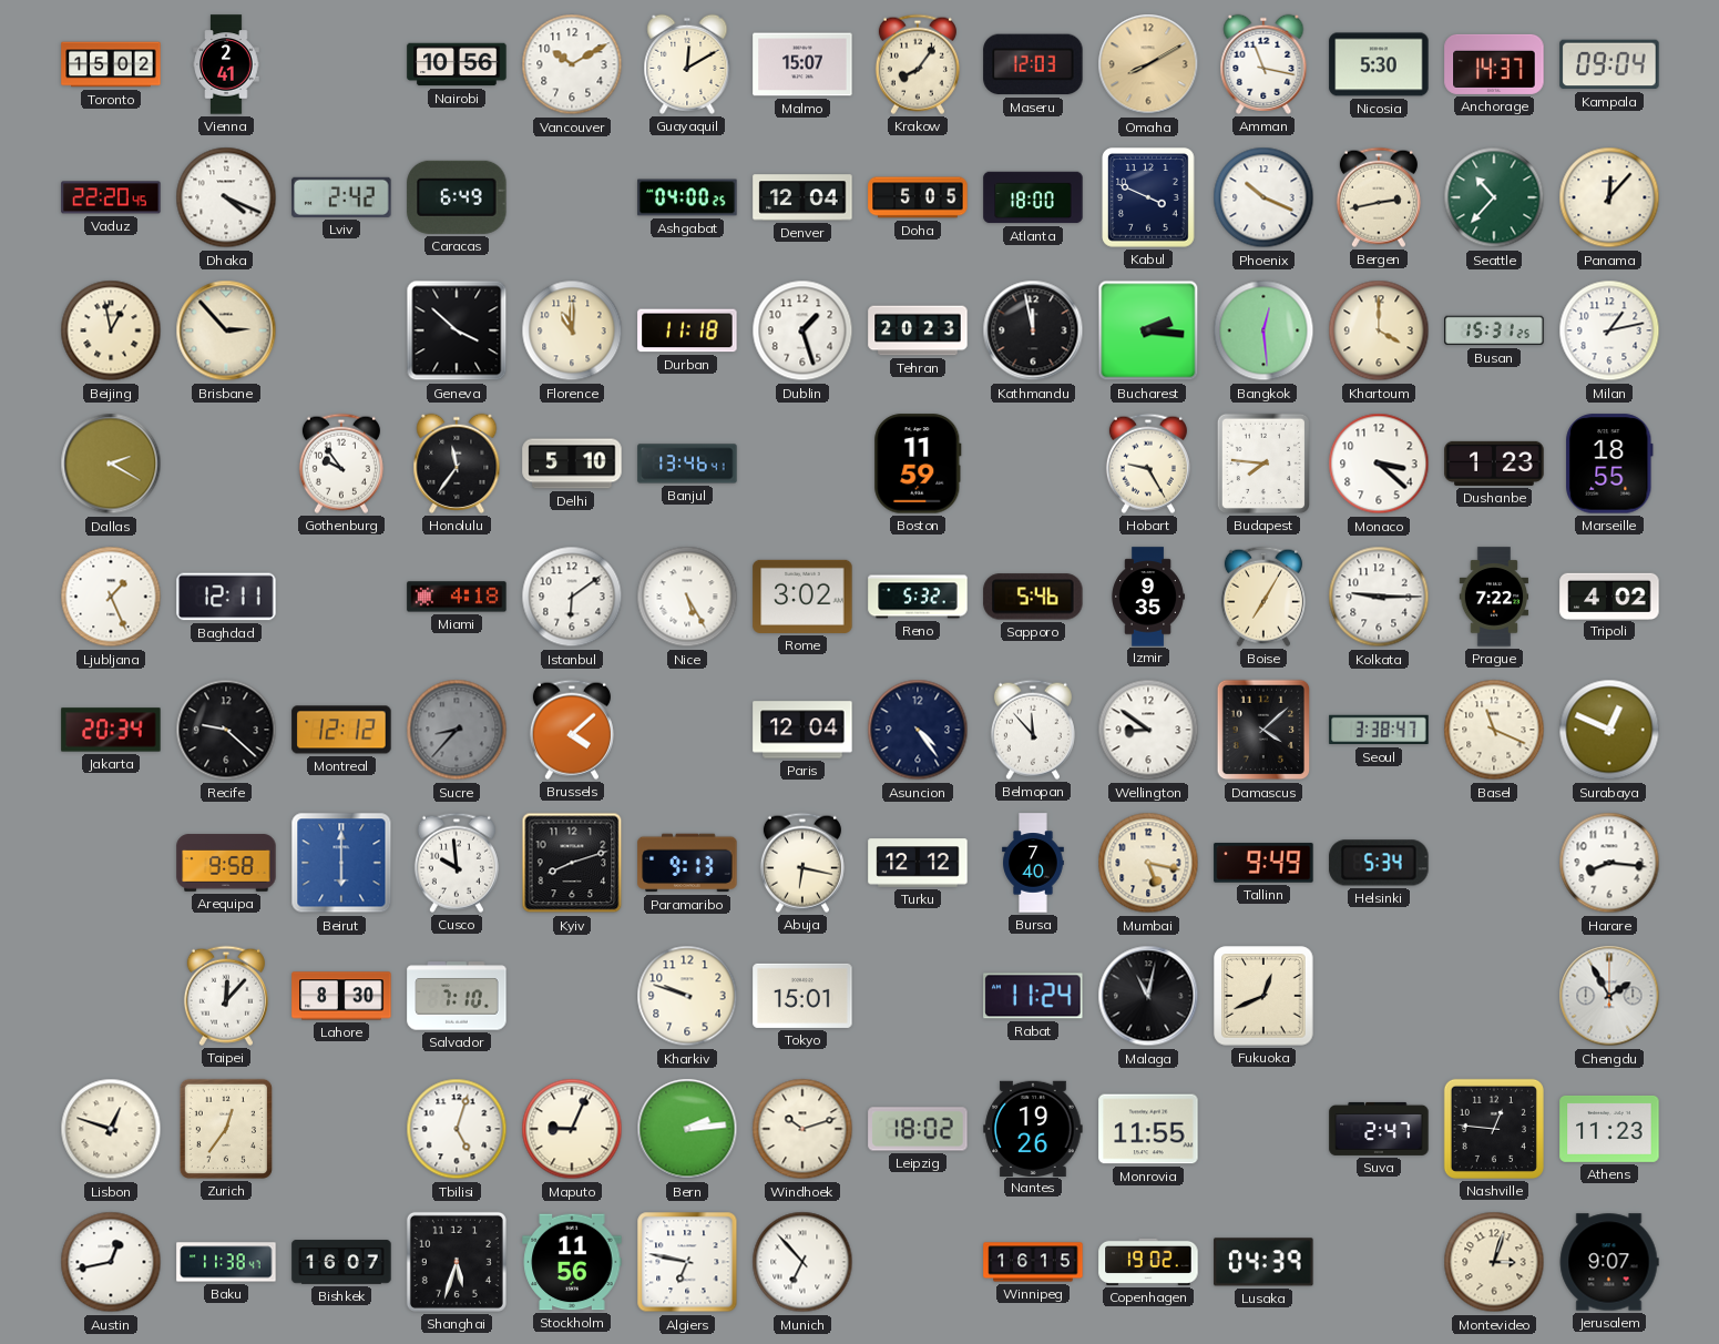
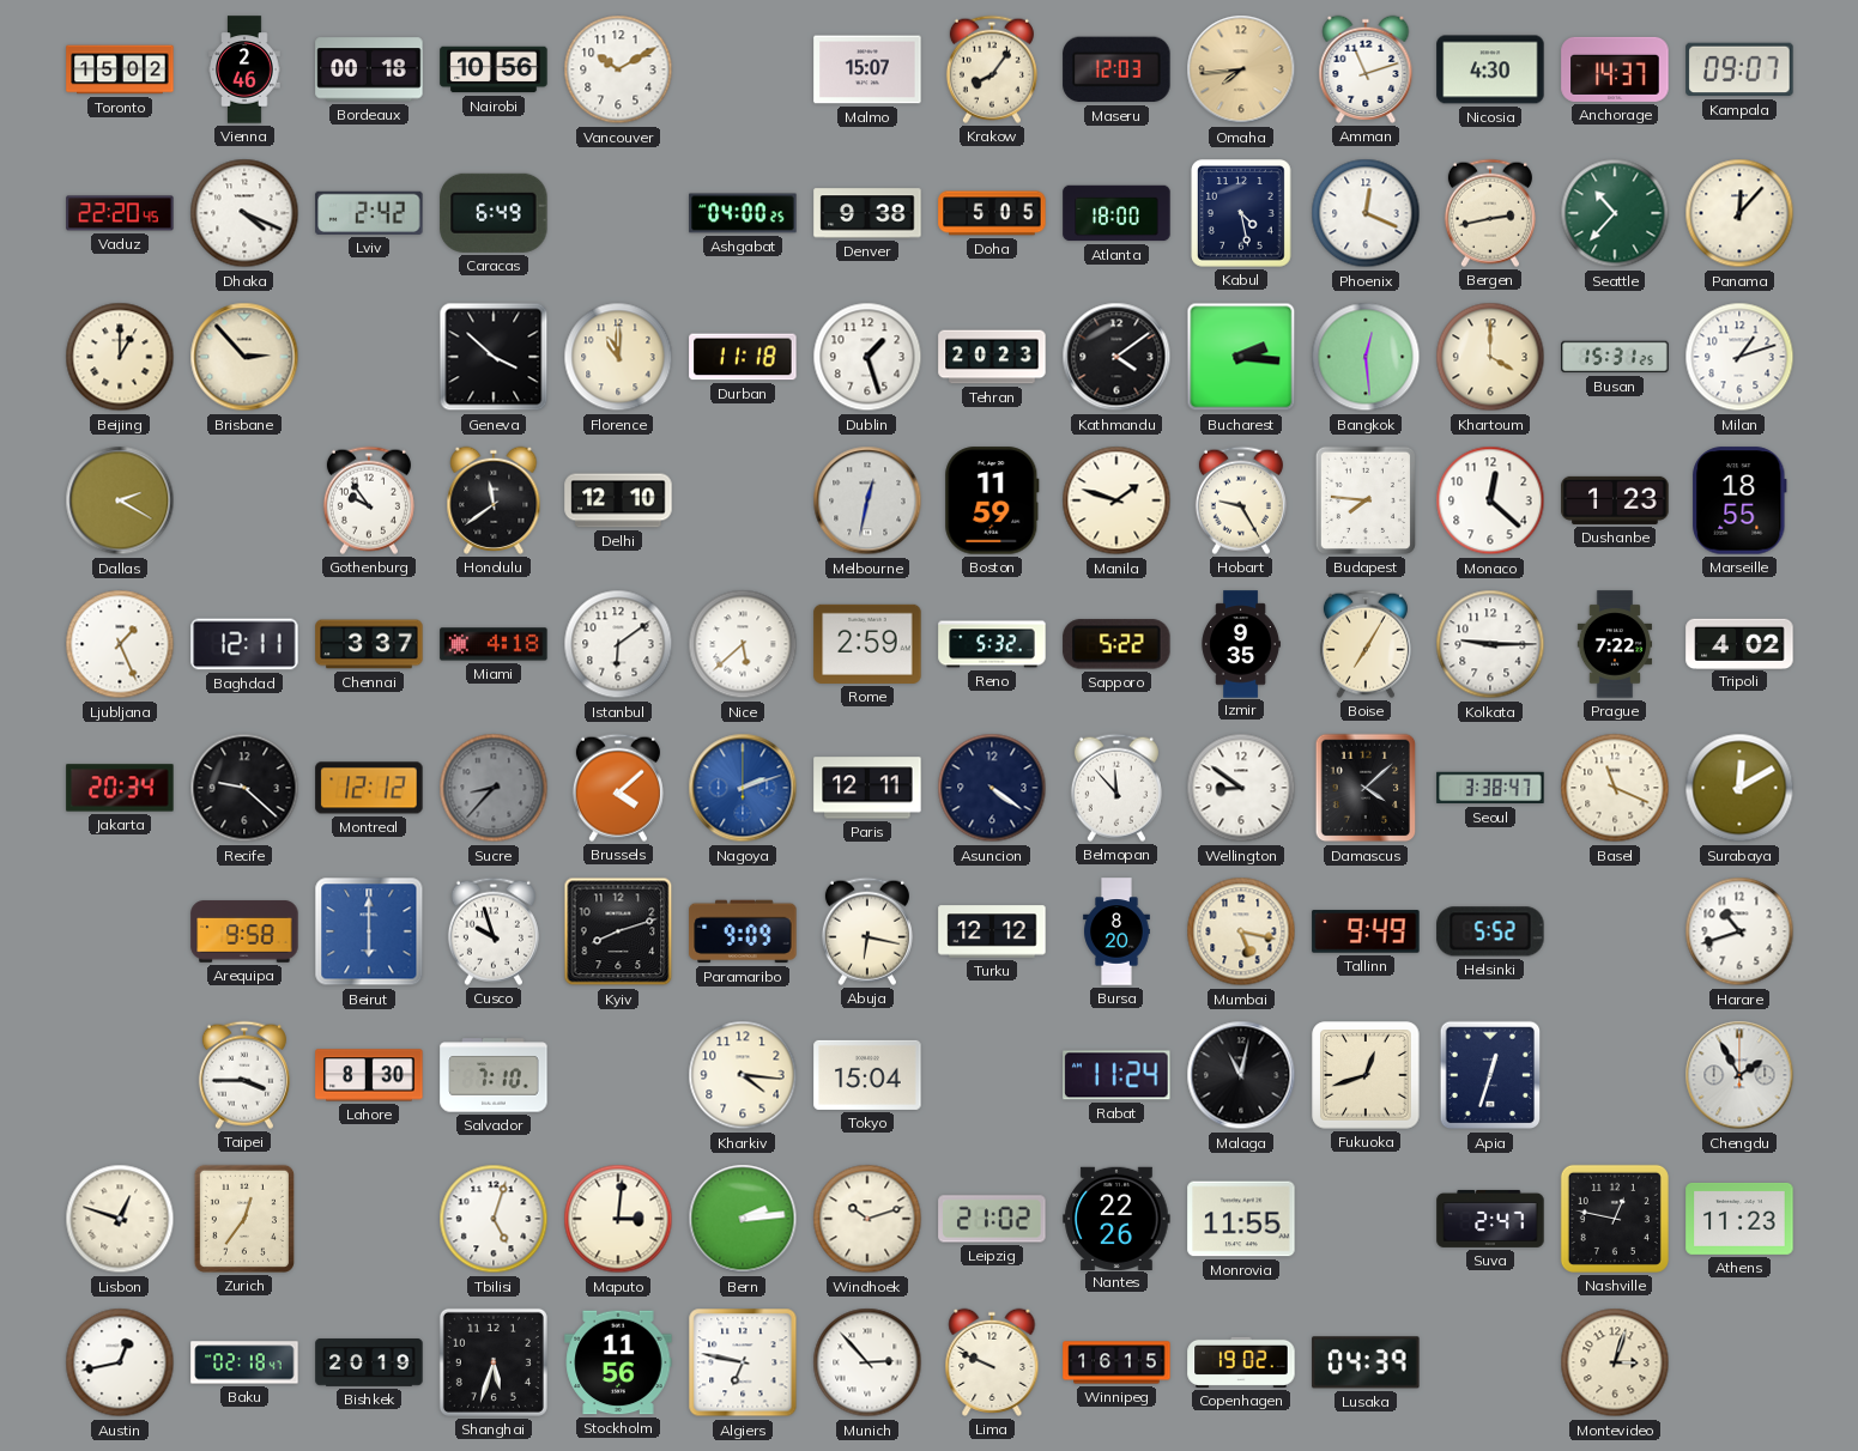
Vienna: 2:41 -> 2:46 (244, 69)
Bordeaux: none -> 00:18 (369, 69)
Guayaquil: 12:10 -> none (687, 64)
Omaha: 8:10 -> 7:44 (1241, 69)
Amman: 11:17 -> 11:12 (1366, 69)
Nicosia: 5:30 -> 4:30 (1490, 69)
Kampala: 09:04 -> 09:07 (1739, 69)
Denver: 12:04 -> 9:38 (867, 213)
Kabul: 3:49 -> 4:28 (1241, 213)
Phoenix: 10:19 -> 12:19 (1366, 213)
Beijing: 12:58 -> 1:00 (120, 357)
Kathmandu: 11:58 -> 4:09 (1116, 357)
Milan: 1:13 -> 1:12 (1739, 357)
Honolulu: 11:36 -> 11:39 (494, 500)
Delhi: 5:10 -> 12:10 (618, 500)
Banjul: 13:46 -> none (687, 464)
Melbourne: none -> 12:32 (867, 500)
Manila: none -> 1:48 (1116, 500)
Monaco: 3:22 -> 12:22 (1490, 500)
Chennai: none -> 3:37 (369, 644)
Nice: 5:25 -> 5:38 (743, 644)
Rome: 3:02 -> 2:59 (867, 644)
Sapporo: 5:46 -> 5:22 (1116, 644)
Nagoya: none -> 2:12 (743, 788)
Paris: 12:04 -> 12:11 (867, 788)
Asuncion: 4:24 -> 4:21 (992, 788)
Surabaya: 12:49 -> 12:10 (1739, 788)
Cusco: 9:59 -> 9:57 (494, 931)
Paramaribo: 9:13 -> 9:09 (743, 931)
Bursa: 7:40 -> 8:20 (1116, 931)
Helsinki: 5:34 -> 5:52 (1490, 931)
Harare: 8:16 -> 10:42 (1739, 931)
Taipei: 12:07 -> 3:45 (244, 1075)
Kharkiv: 9:48 -> 4:16 (743, 1075)
Tokyo: 15:01 -> 15:04 (867, 1075)
Fukuoka: 12:41 -> 12:42 (1366, 1075)
Apia: none -> 12:33 (1490, 1075)
Maputo: 9:04 -> 3:01 (618, 1219)
Leipzig: 18:02 -> 21:02 (992, 1219)
Nantes: 19:26 -> 22:26 (1116, 1218)
Nashville: 12:46 -> 12:47 (1615, 1219)
Baku: 11:38 -> 02:18 (244, 1362)
Bishkek: 16:07 -> 20:19 (369, 1362)
Munich: 6:53 -> 2:53 (867, 1362)
Lima: none -> 9:49 (992, 1362)
Jerusalem: 9:07 -> none (1609, 1262)
